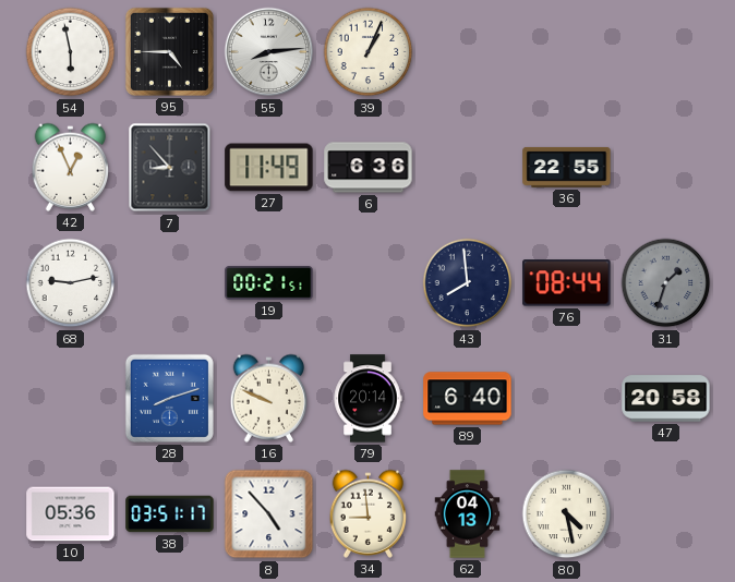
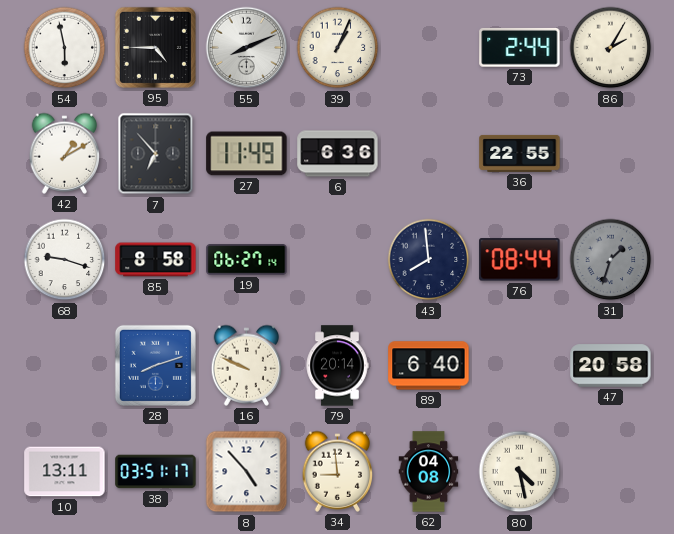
55: 8:14 -> 8:11 (247, 48)
73: none -> 2:44 (520, 47)
86: none -> 2:05 (611, 48)
42: 12:56 -> 1:10 (65, 153)
7: 8:53 -> 6:53 (156, 154)
68: 9:13 -> 9:18 (65, 260)
85: none -> 8:58 (156, 260)
19: 00:21 -> 06:27 (247, 260)
10: 05:36 -> 13:11 (65, 472)
62: 04:13 -> 04:08 (429, 472)
